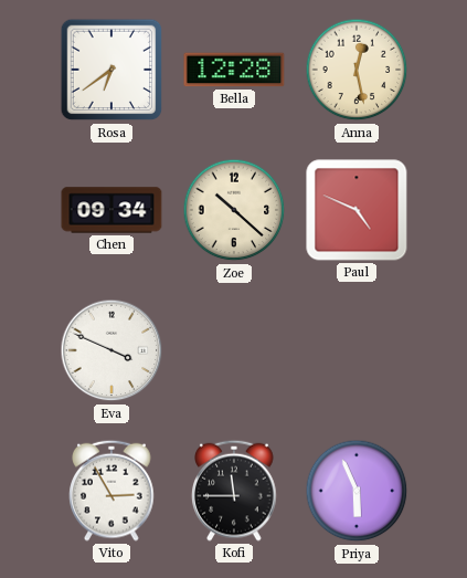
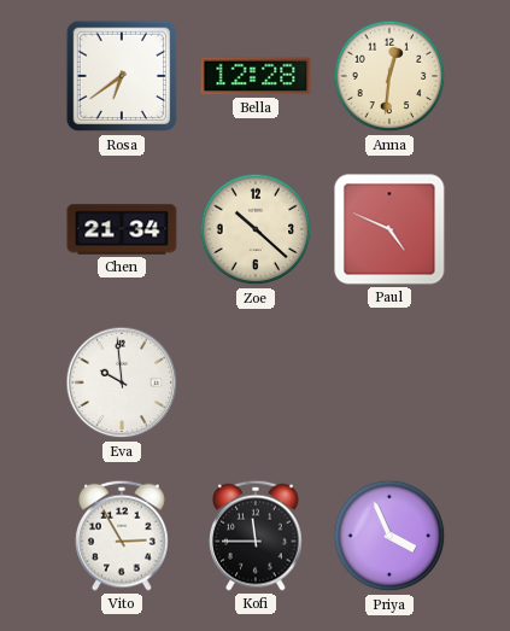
Anna: 12:28 -> 12:31 (389, 76)
Chen: 09:34 -> 21:34 (122, 229)
Eva: 3:49 -> 9:59 (122, 382)
Priya: 5:56 -> 3:56 (389, 536)
